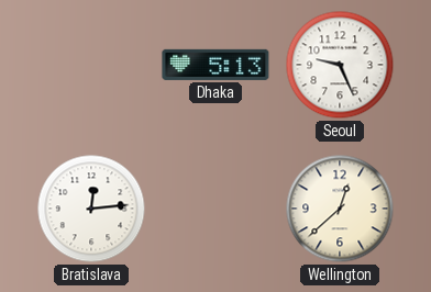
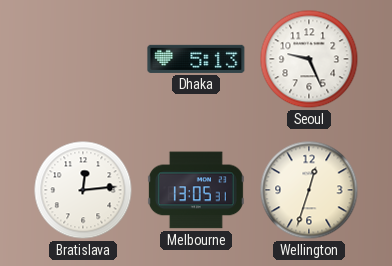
Melbourne: none -> 13:05 (196, 190)
Wellington: 12:38 -> 12:33 (309, 190)
